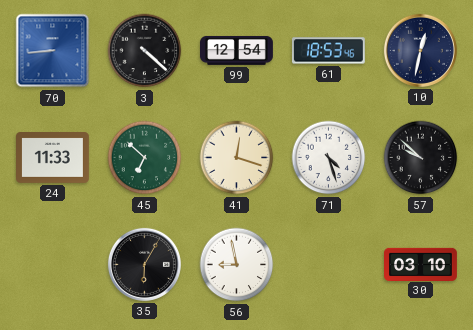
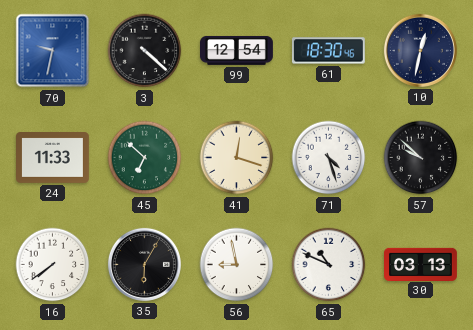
70: 8:44 -> 9:32 (53, 51)
61: 18:53 -> 18:30 (328, 51)
16: none -> 7:39 (53, 265)
65: none -> 10:49 (329, 265)
30: 03:10 -> 03:13 (421, 264)
